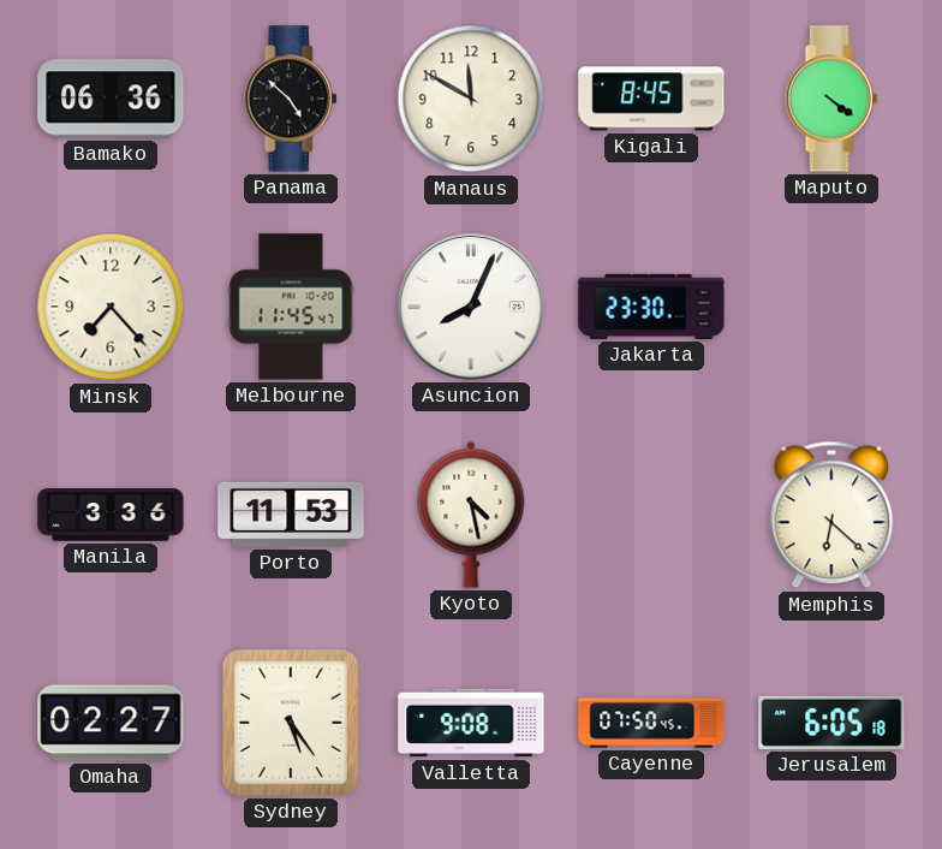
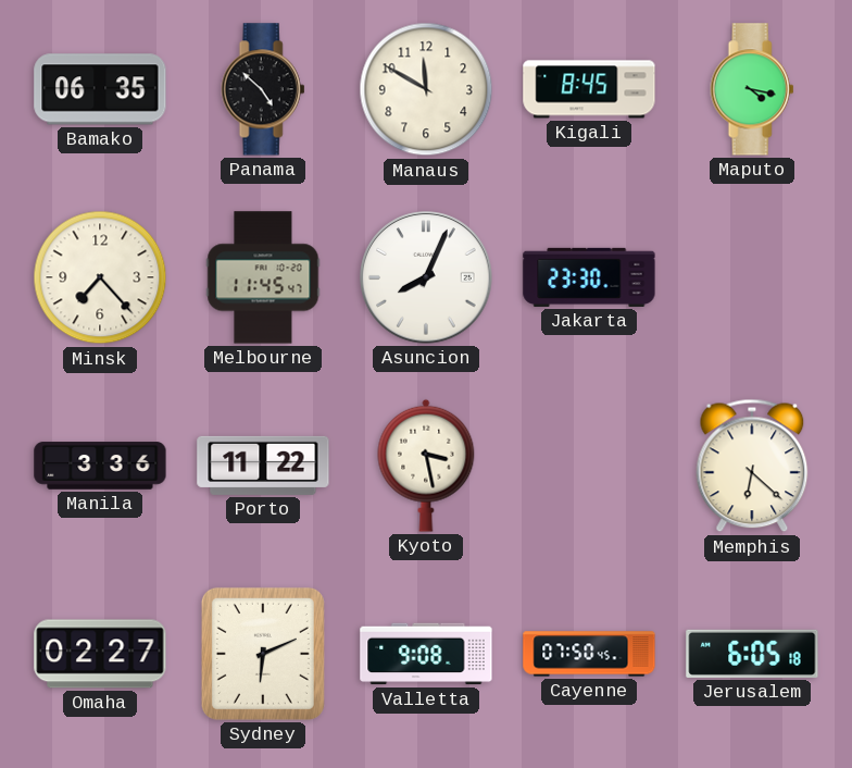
Bamako: 06:36 -> 06:35 (100, 89)
Maputo: 4:21 -> 4:17 (752, 89)
Porto: 11:53 -> 11:22 (263, 466)
Kyoto: 4:28 -> 3:28 (426, 466)
Sydney: 5:24 -> 6:11 (263, 654)
